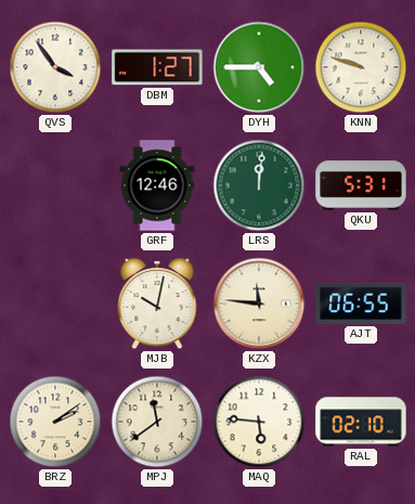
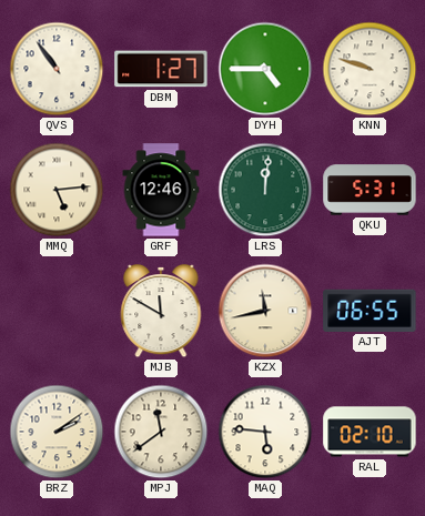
QVS: 3:54 -> 10:54 (57, 69)
MMQ: none -> 5:14 (57, 190)
MJB: 10:02 -> 11:50 (161, 311)
KZX: 11:46 -> 11:43 (265, 311)
